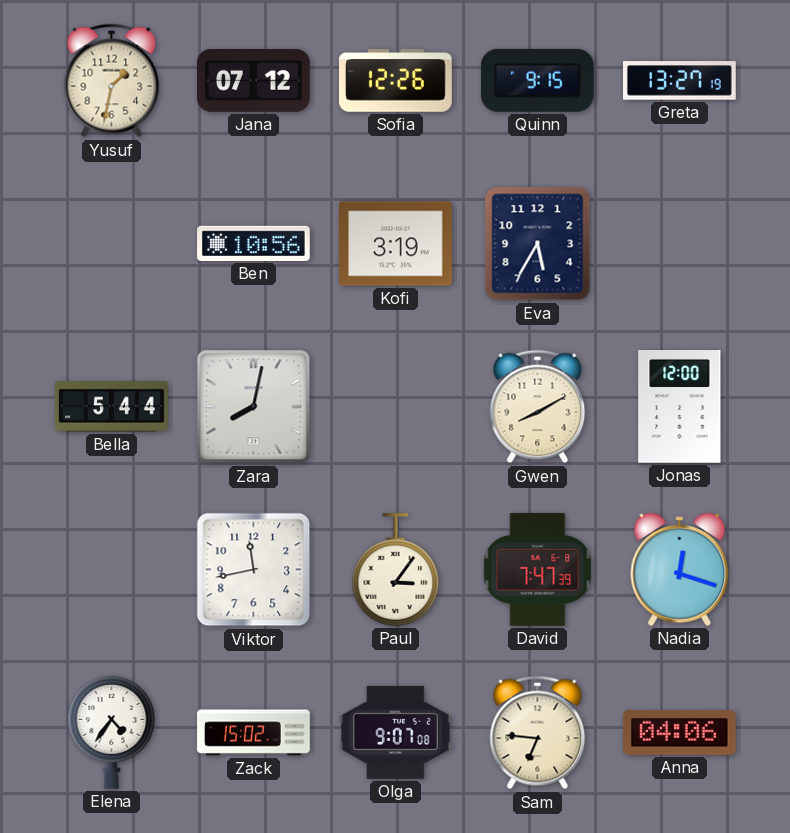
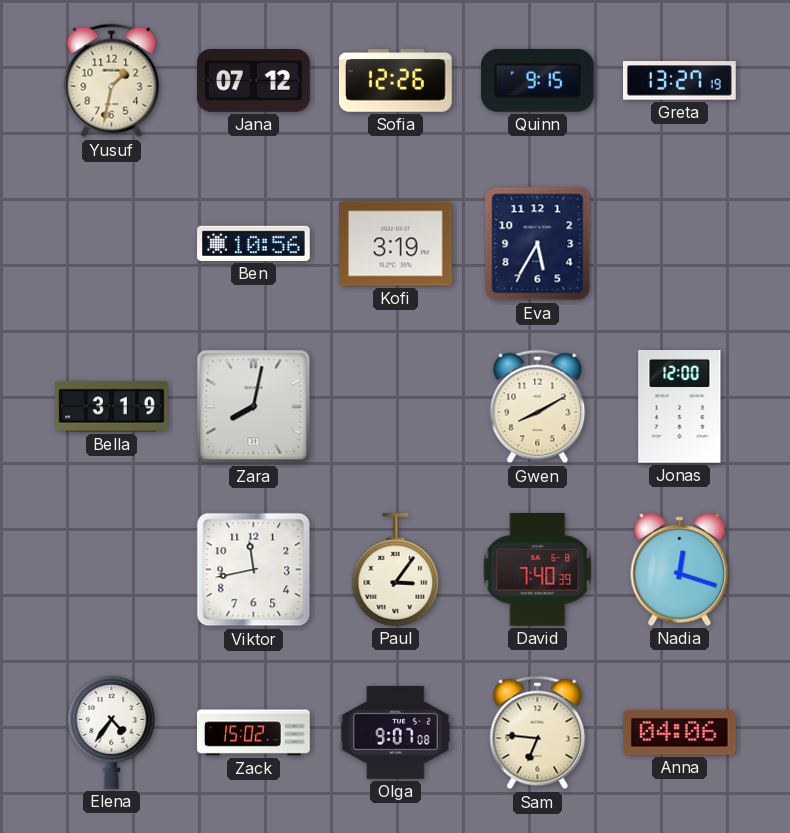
Bella: 5:44 -> 3:19 (112, 407)
David: 7:47 -> 7:40 (538, 570)
